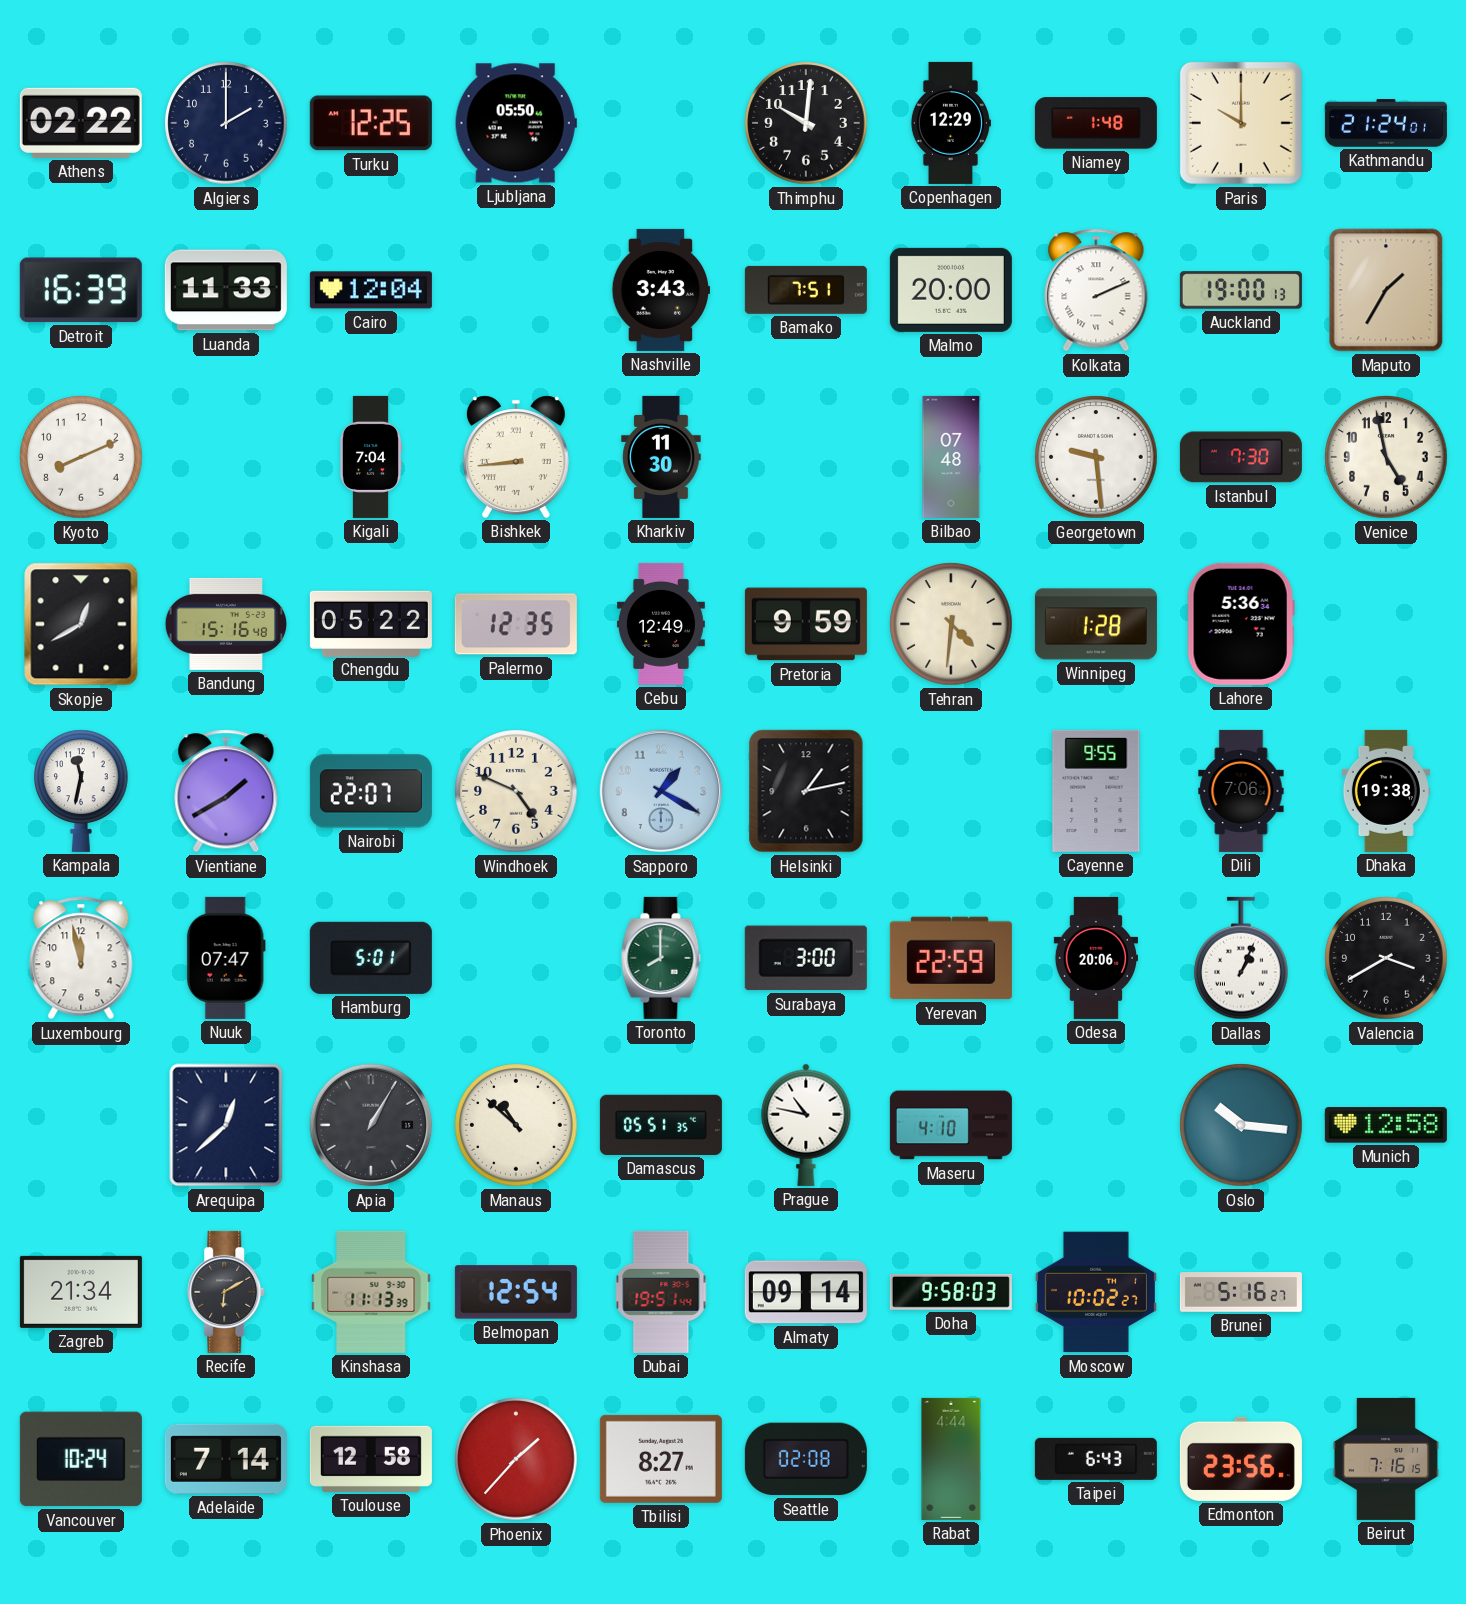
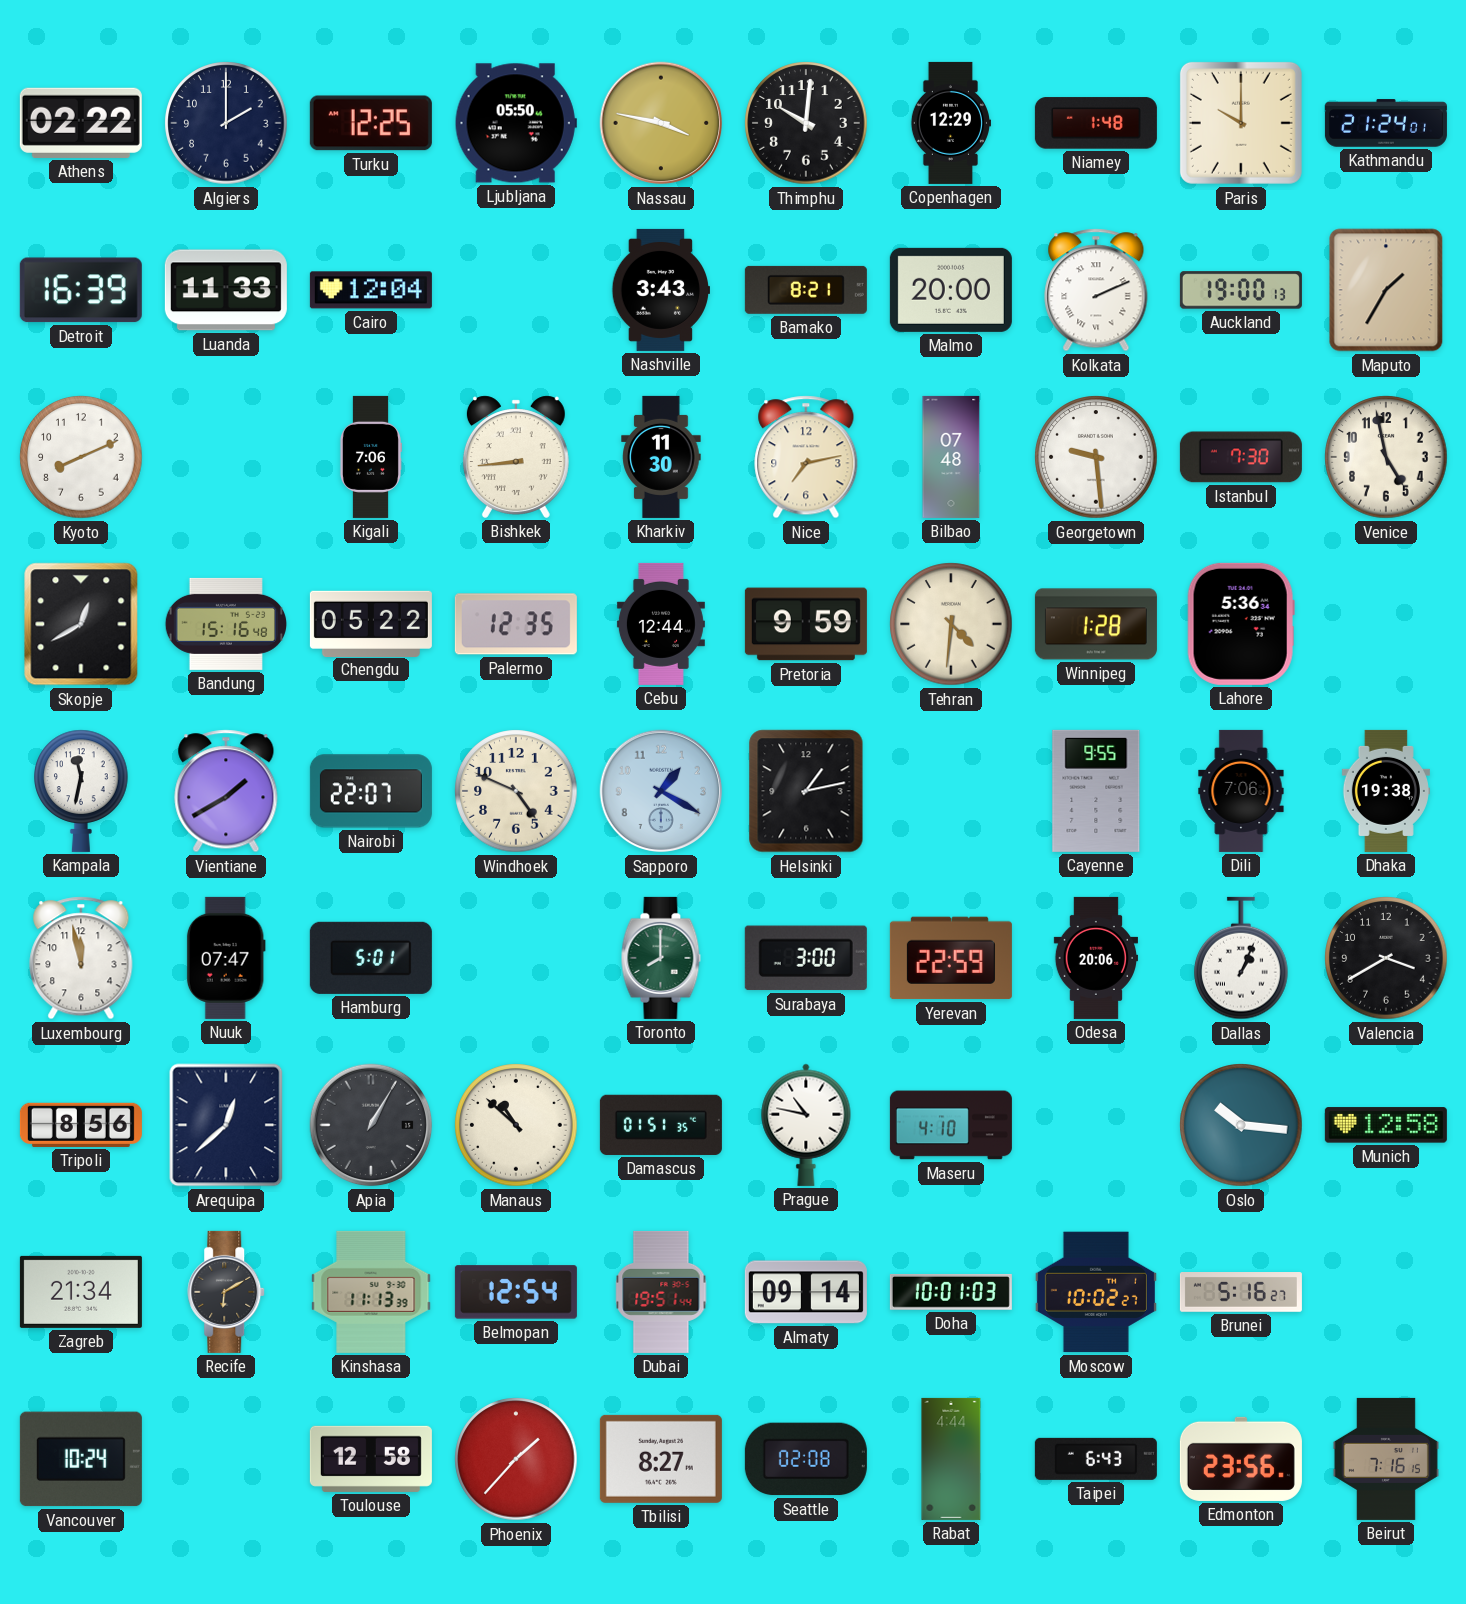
Nassau: none -> 3:47 (661, 123)
Bamako: 7:51 -> 8:21 (806, 290)
Kigali: 7:04 -> 7:06 (370, 457)
Nice: none -> 7:13 (806, 457)
Cebu: 12:49 -> 12:44 (661, 624)
Tripoli: none -> 8:56 (81, 1125)
Damascus: 05:51 -> 01:51 (661, 1125)
Doha: 9:58 -> 10:01 (951, 1292)
Adelaide: 7:14 -> none (226, 1459)
